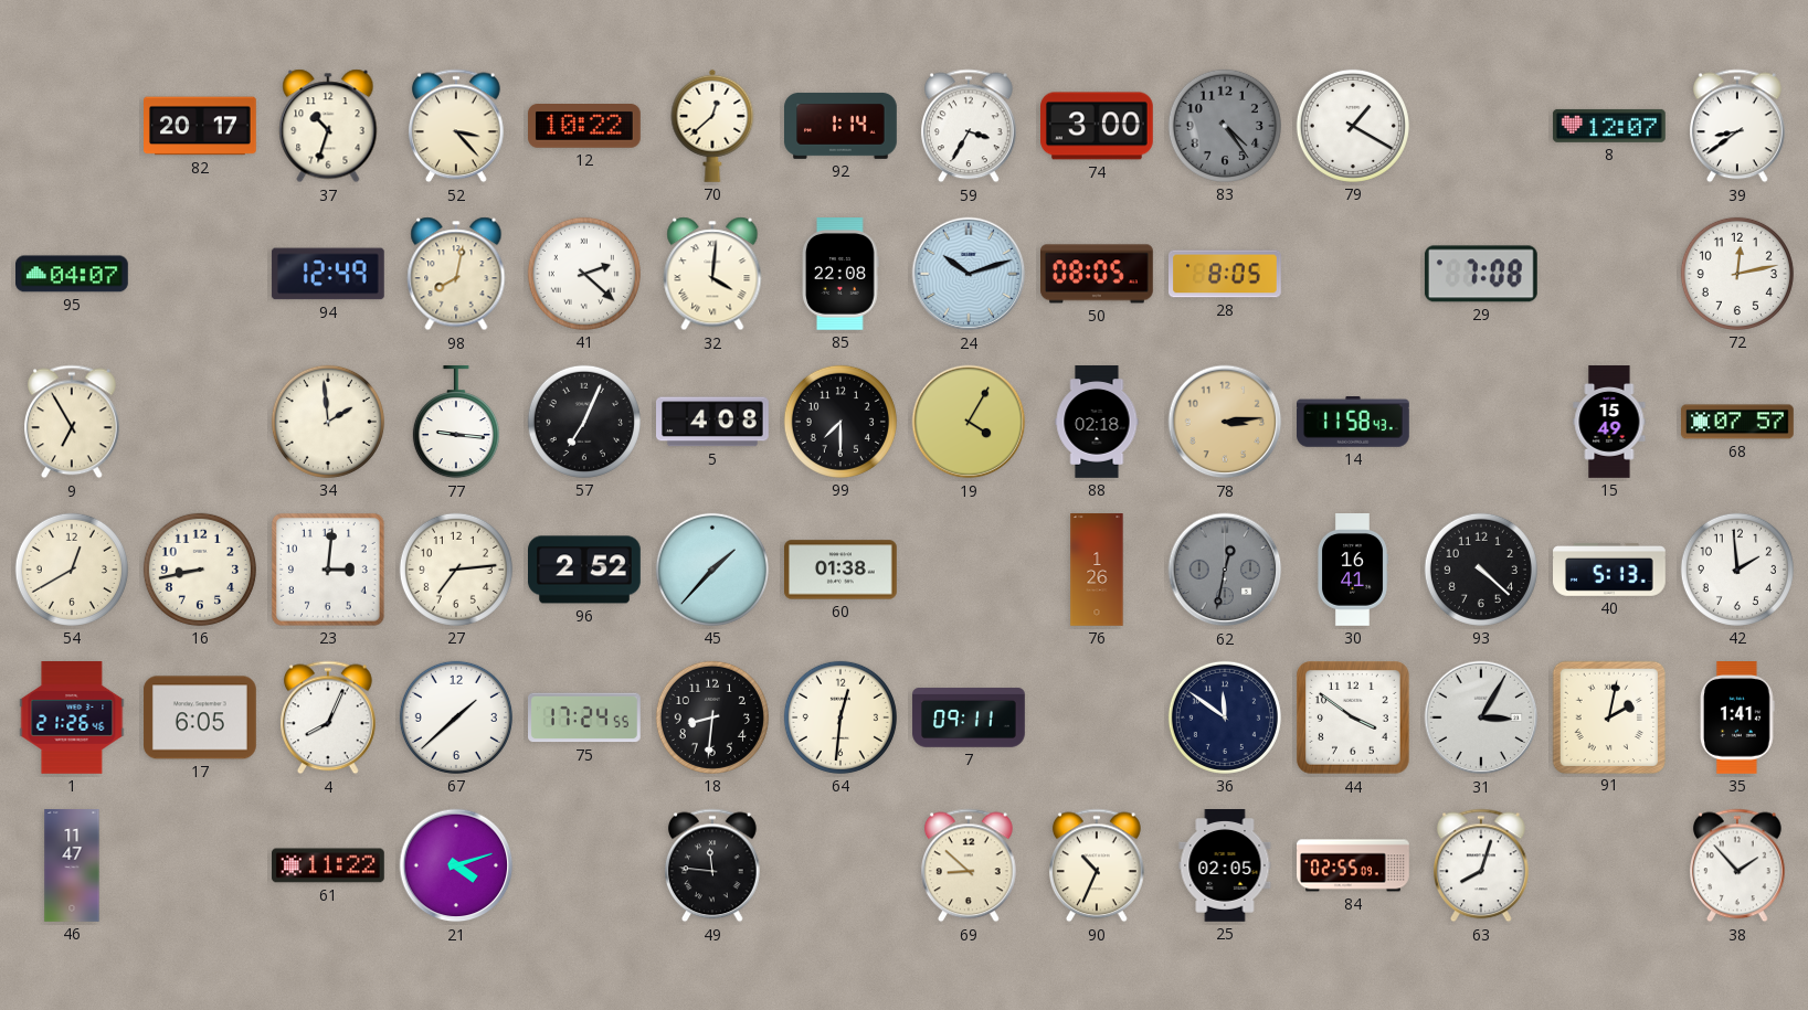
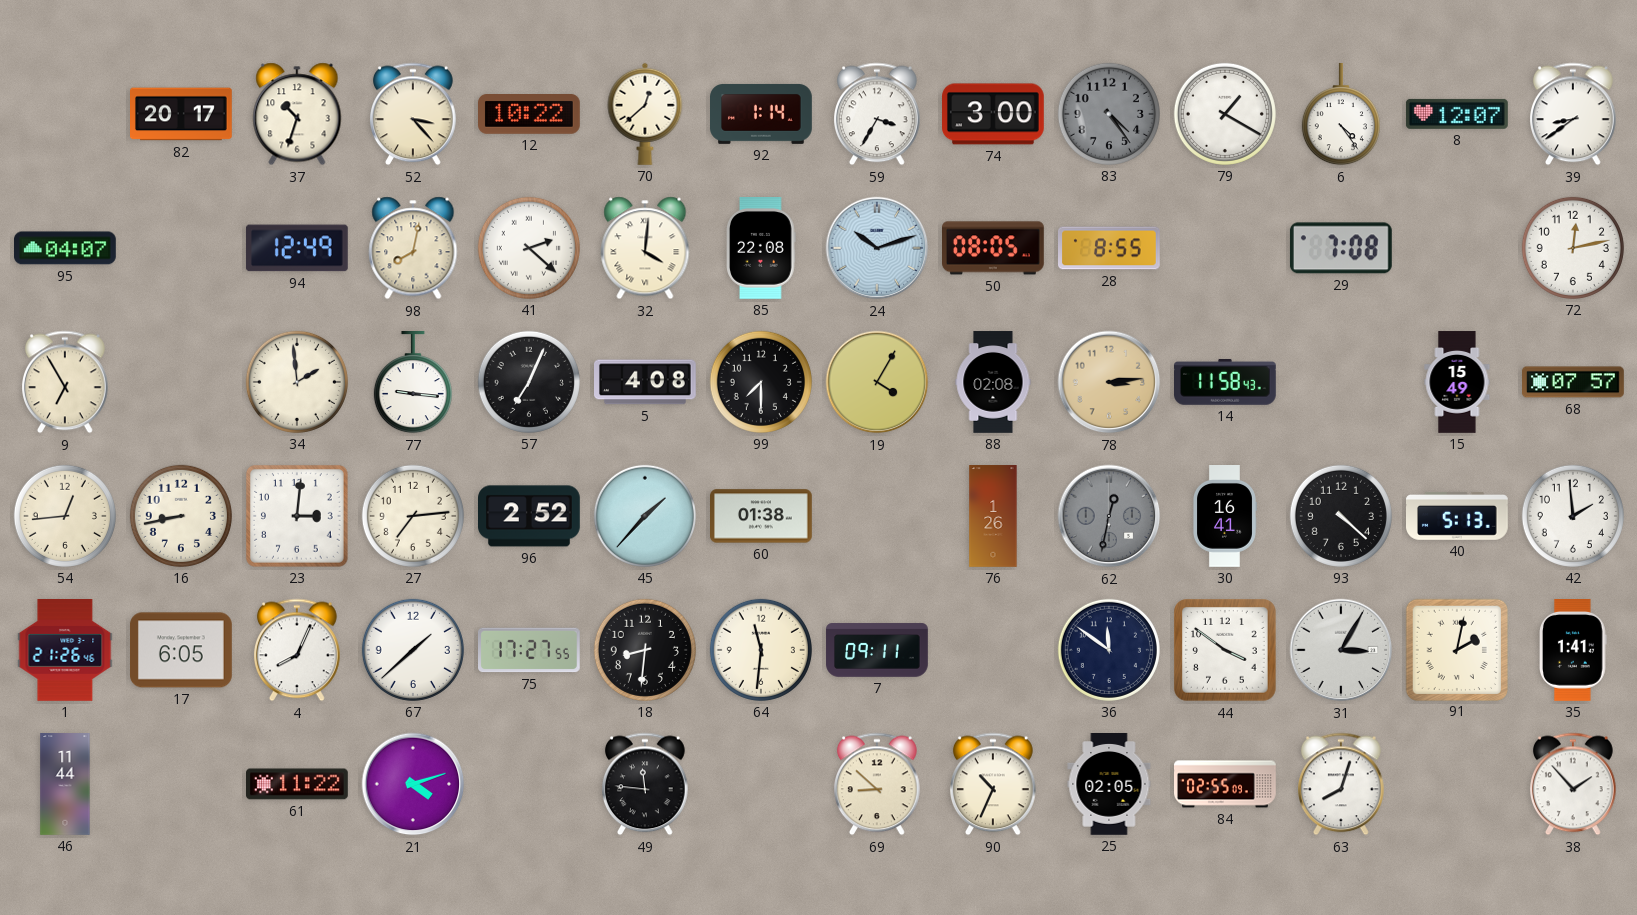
6: none -> 4:24 (1341, 115)
28: 8:05 -> 8:55 (1110, 248)
88: 02:18 -> 02:08 (993, 382)
54: 12:40 -> 12:44 (65, 516)
75: 17:24 -> 17:27 (530, 650)
64: 12:31 -> 11:31 (761, 650)
46: 11:47 -> 11:44 (65, 784)
